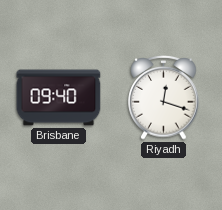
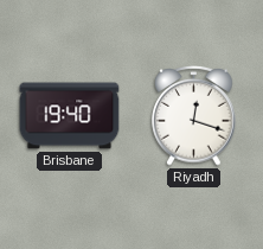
Brisbane: 09:40 -> 19:40 (70, 116)
